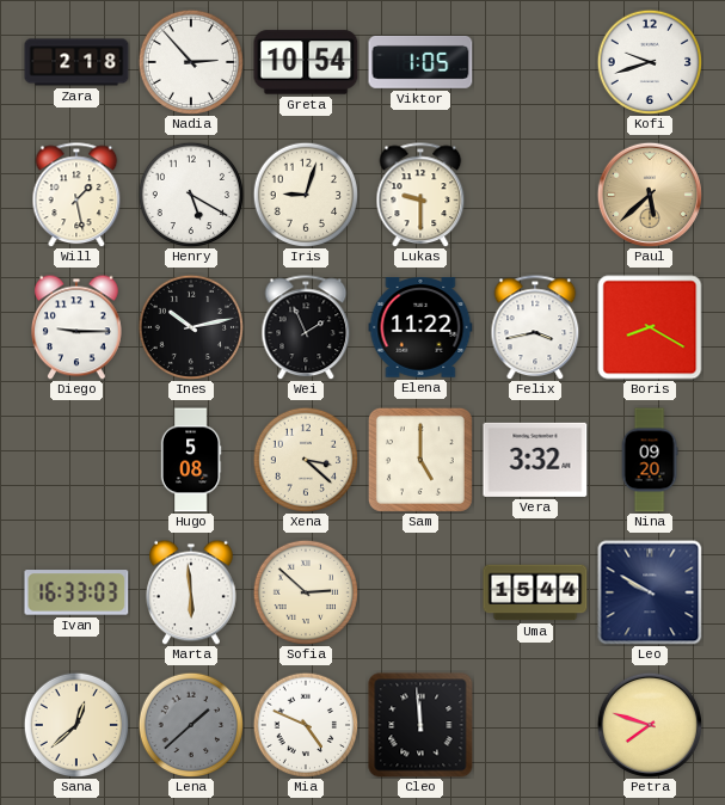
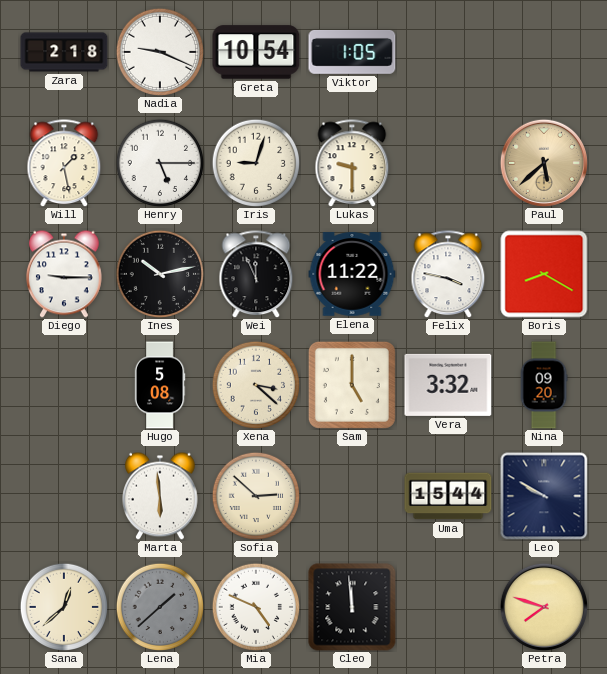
Nadia: 2:53 -> 9:19 (159, 51)
Kofi: 9:42 -> none (649, 61)
Henry: 5:20 -> 5:15 (159, 162)
Wei: 1:56 -> 11:56 (256, 274)
Felix: 3:43 -> 3:47 (448, 274)
Ivan: 16:33 -> none (76, 592)
